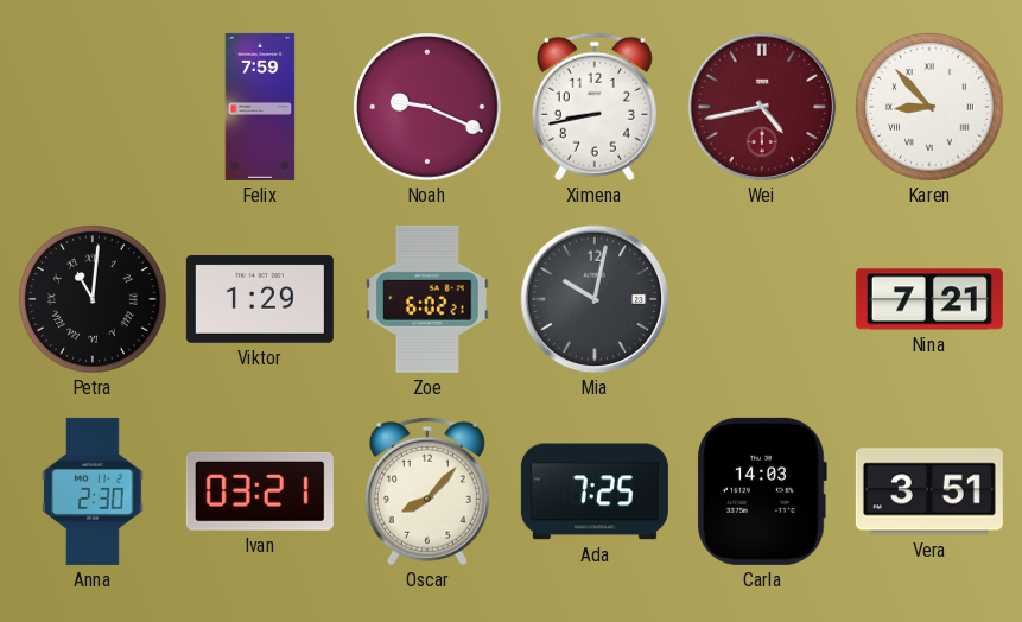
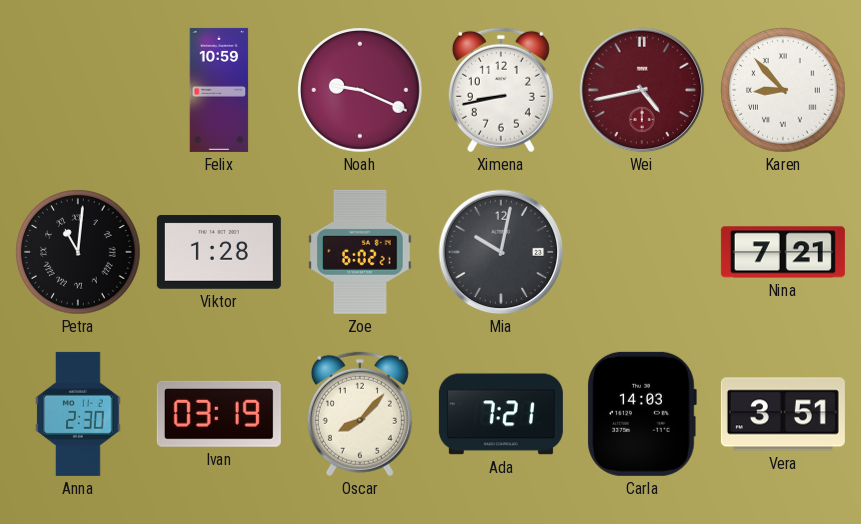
Felix: 7:59 -> 10:59 (219, 90)
Viktor: 1:29 -> 1:28 (219, 253)
Ivan: 03:21 -> 03:19 (219, 414)
Ada: 7:25 -> 7:21 (501, 414)
